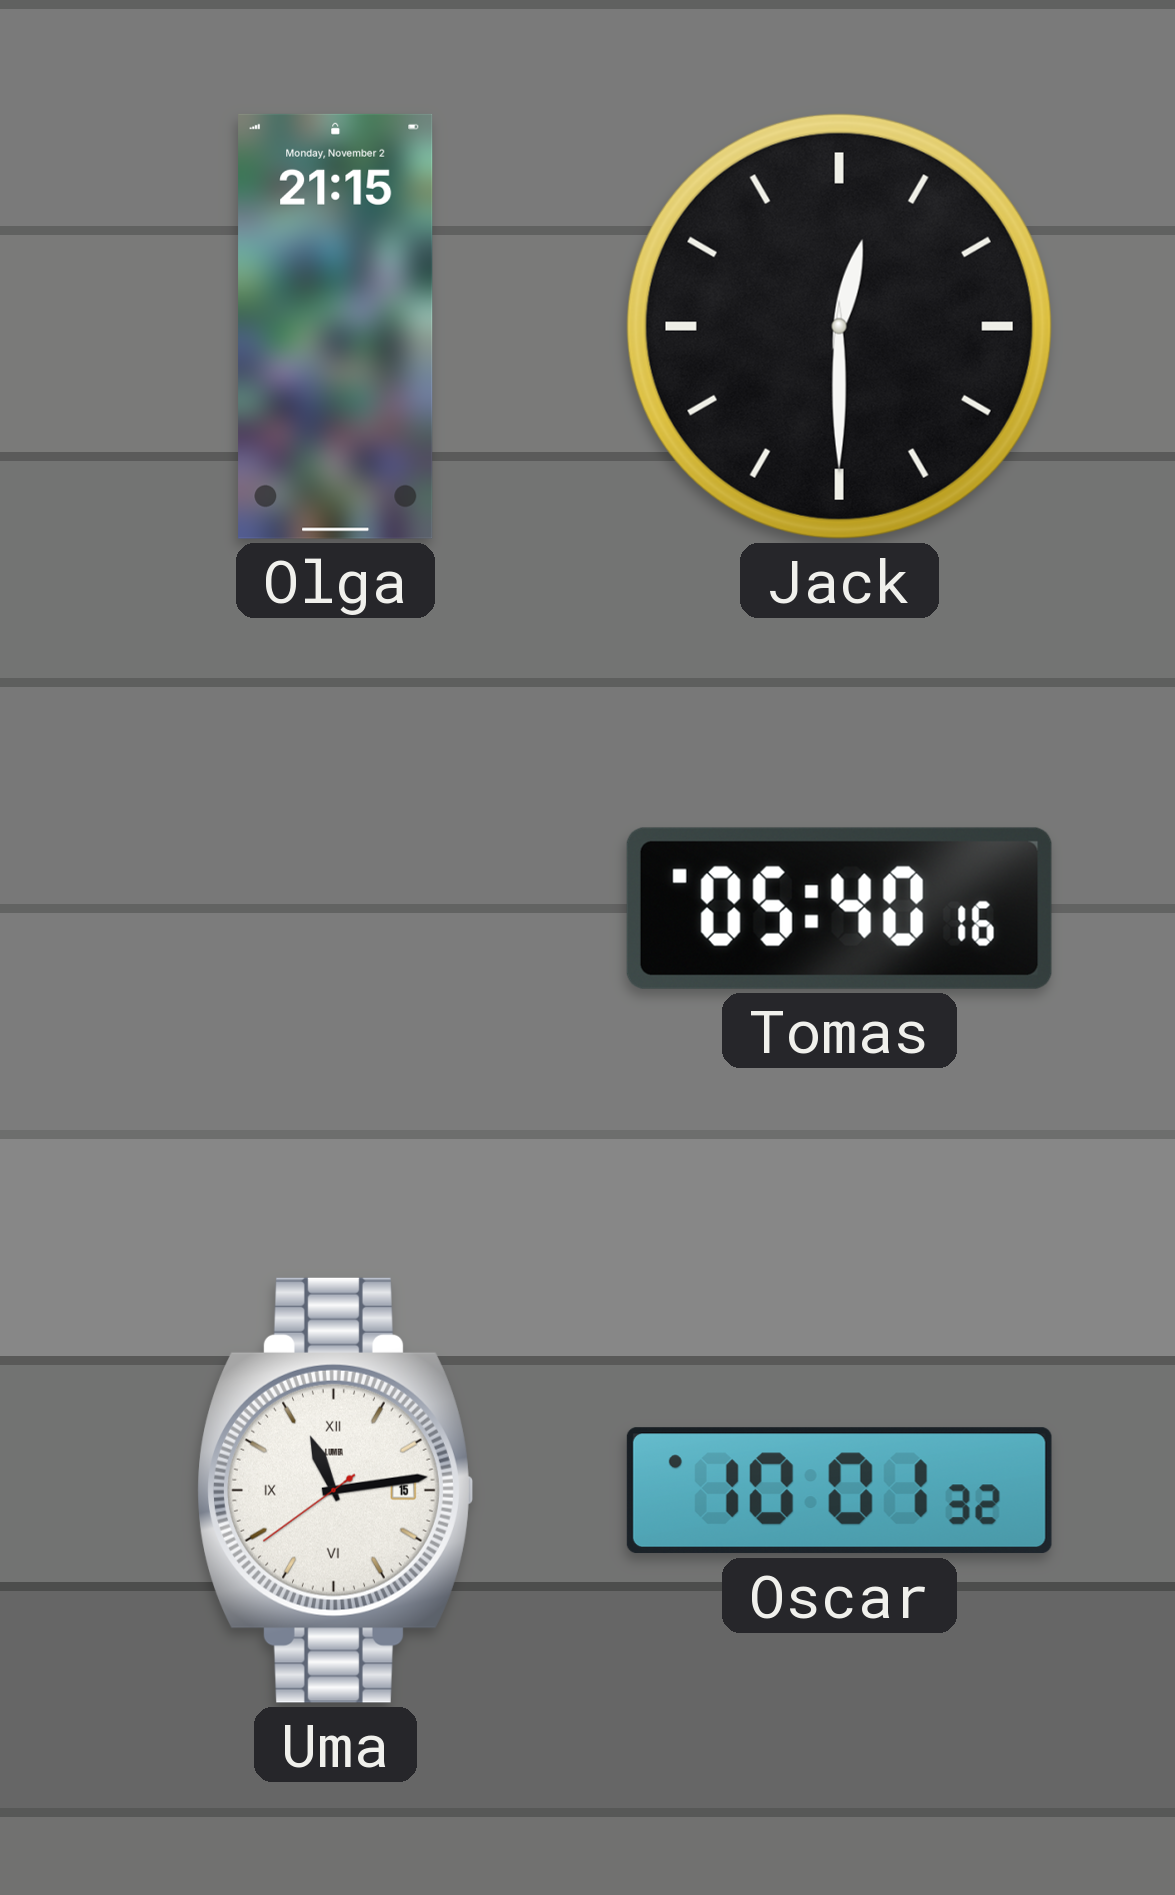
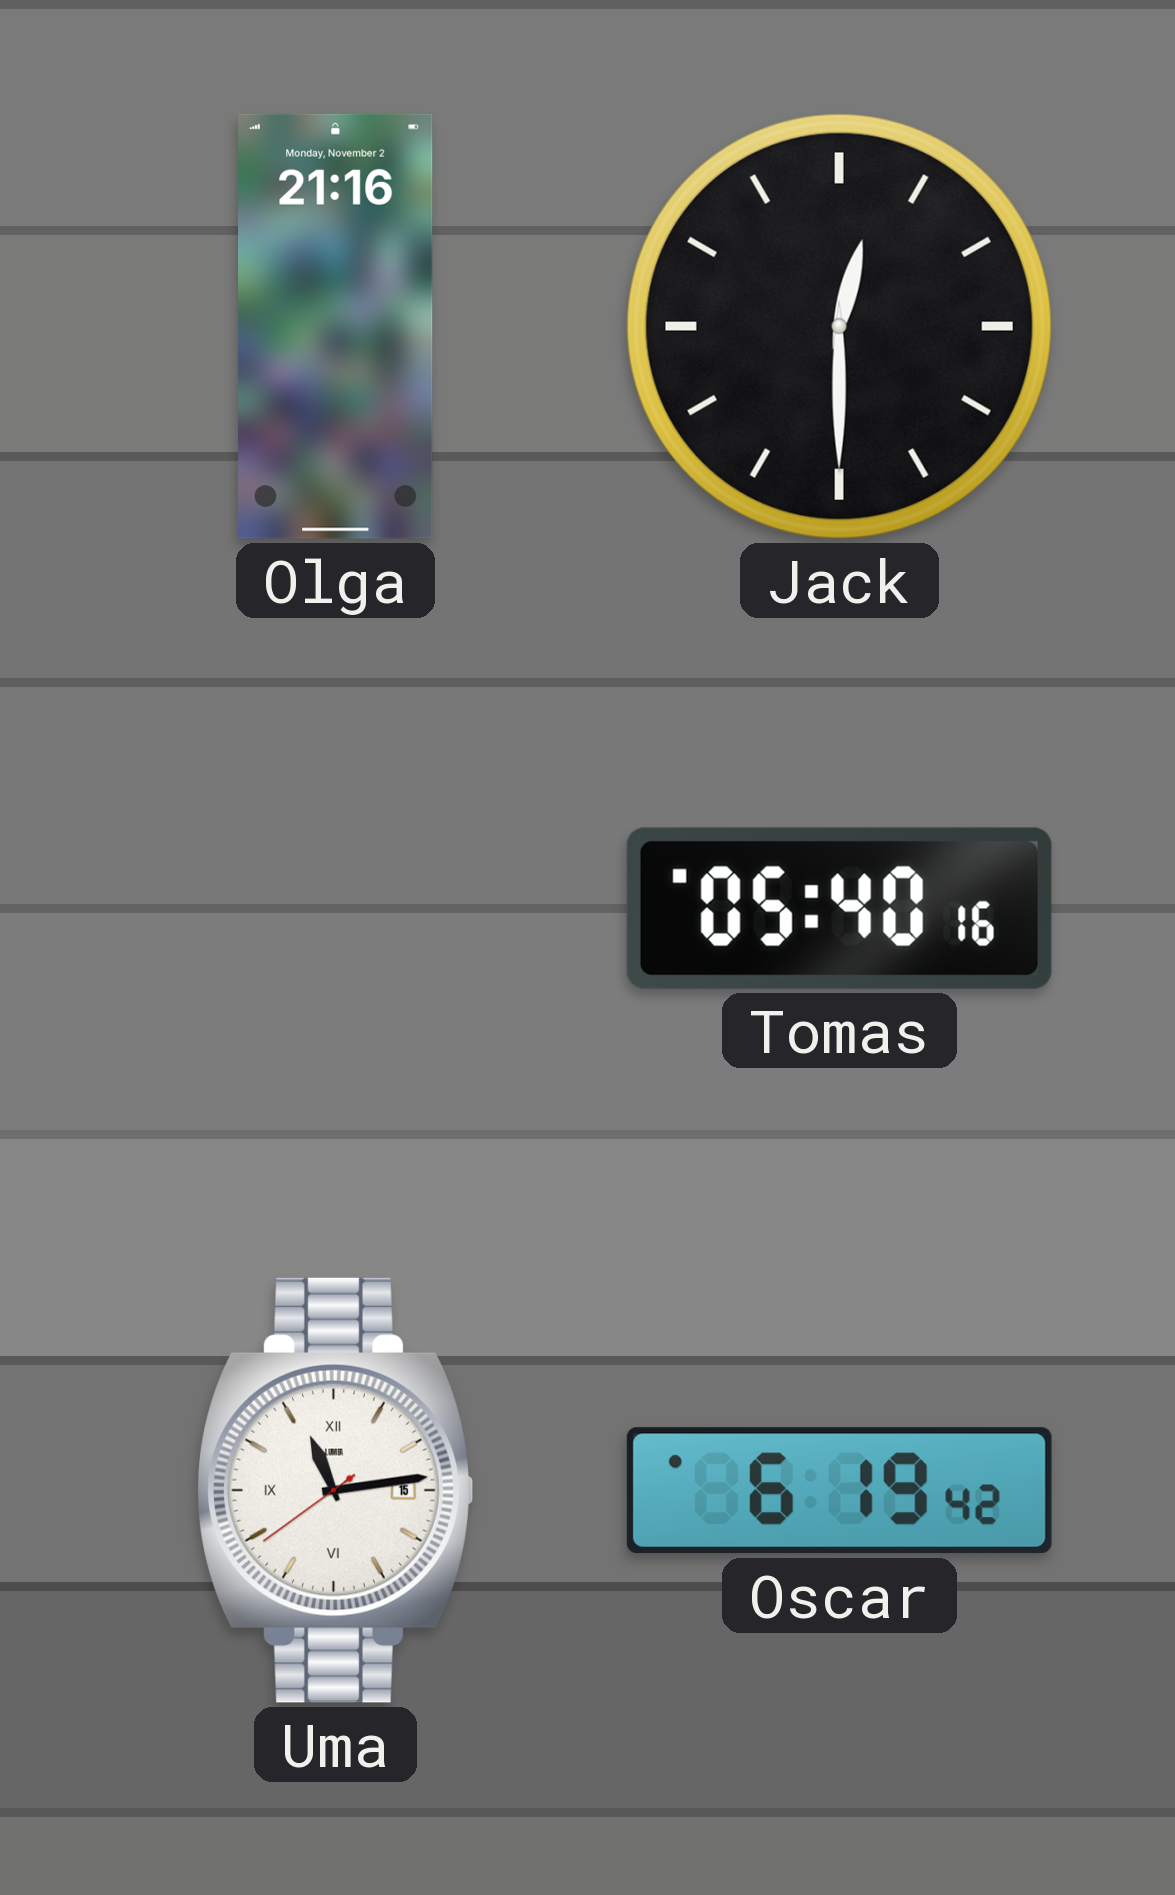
Olga: 21:15 -> 21:16 (336, 326)
Oscar: 10:01 -> 6:19 (839, 1491)
